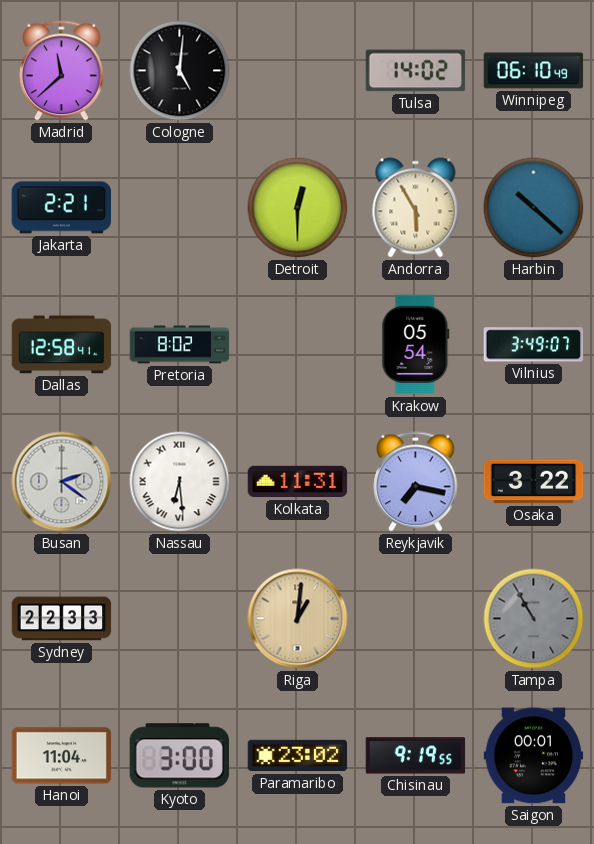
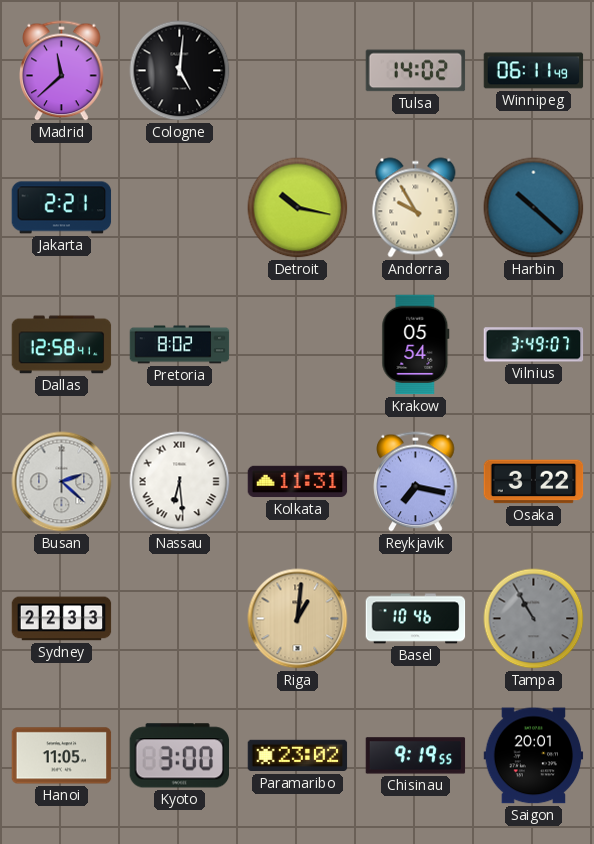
Winnipeg: 06:10 -> 06:11 (534, 71)
Detroit: 12:30 -> 10:17 (298, 208)
Andorra: 5:55 -> 9:55 (416, 208)
Busan: 2:21 -> 2:22 (62, 482)
Basel: none -> 10:46 (416, 619)
Hanoi: 11:04 -> 11:05 (62, 756)
Saigon: 00:01 -> 20:01 (534, 756)
